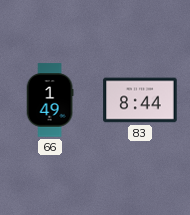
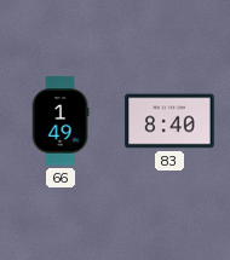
83: 8:44 -> 8:40 (169, 121)
